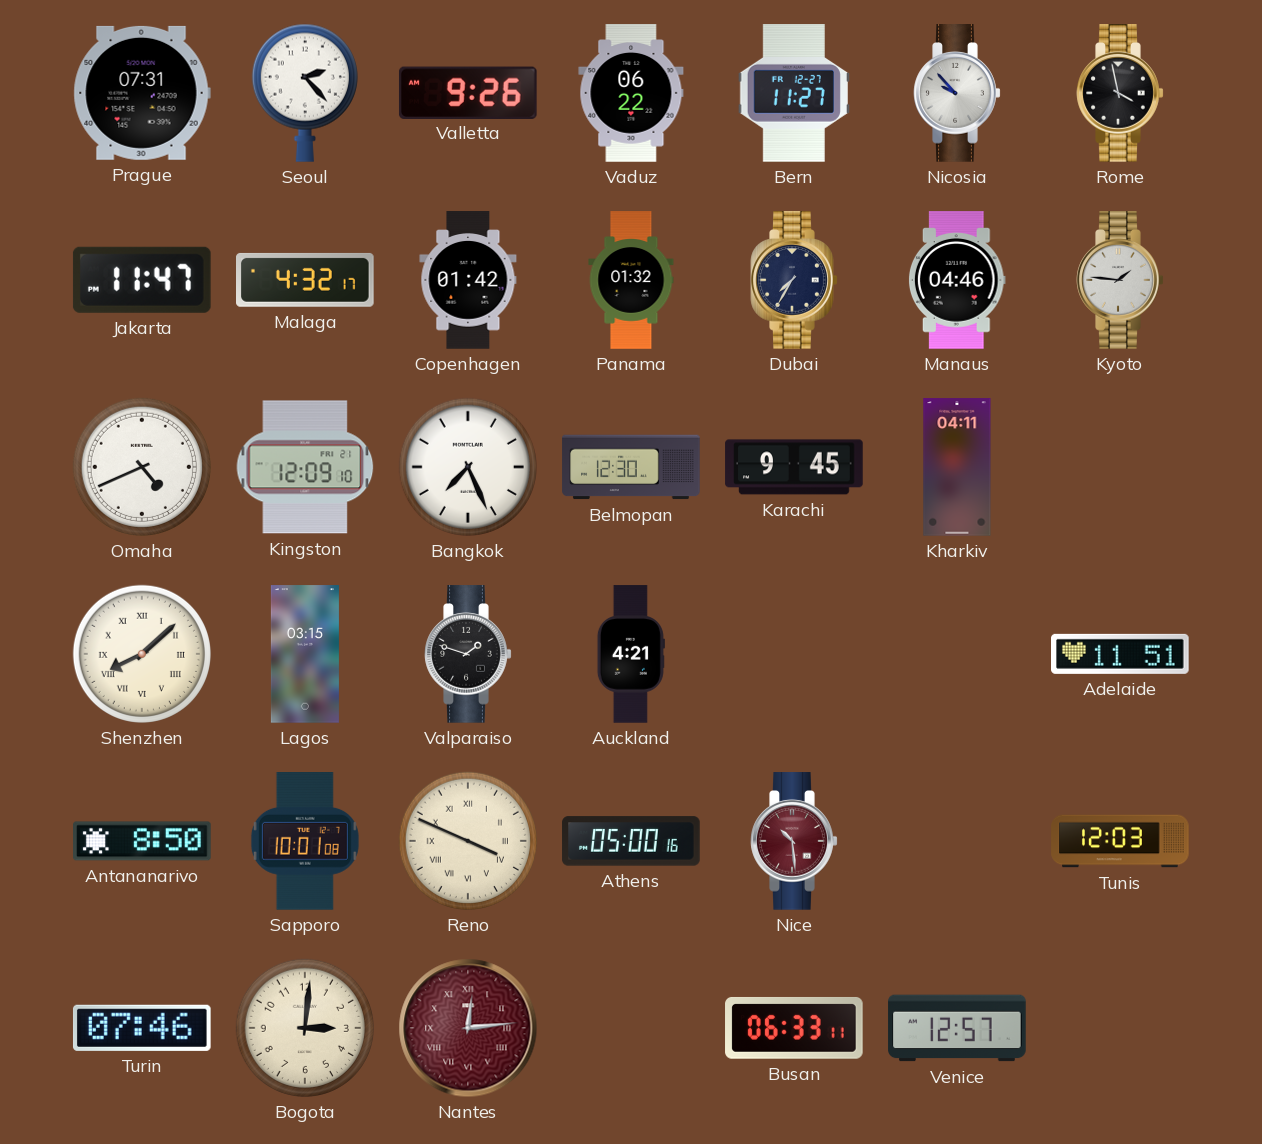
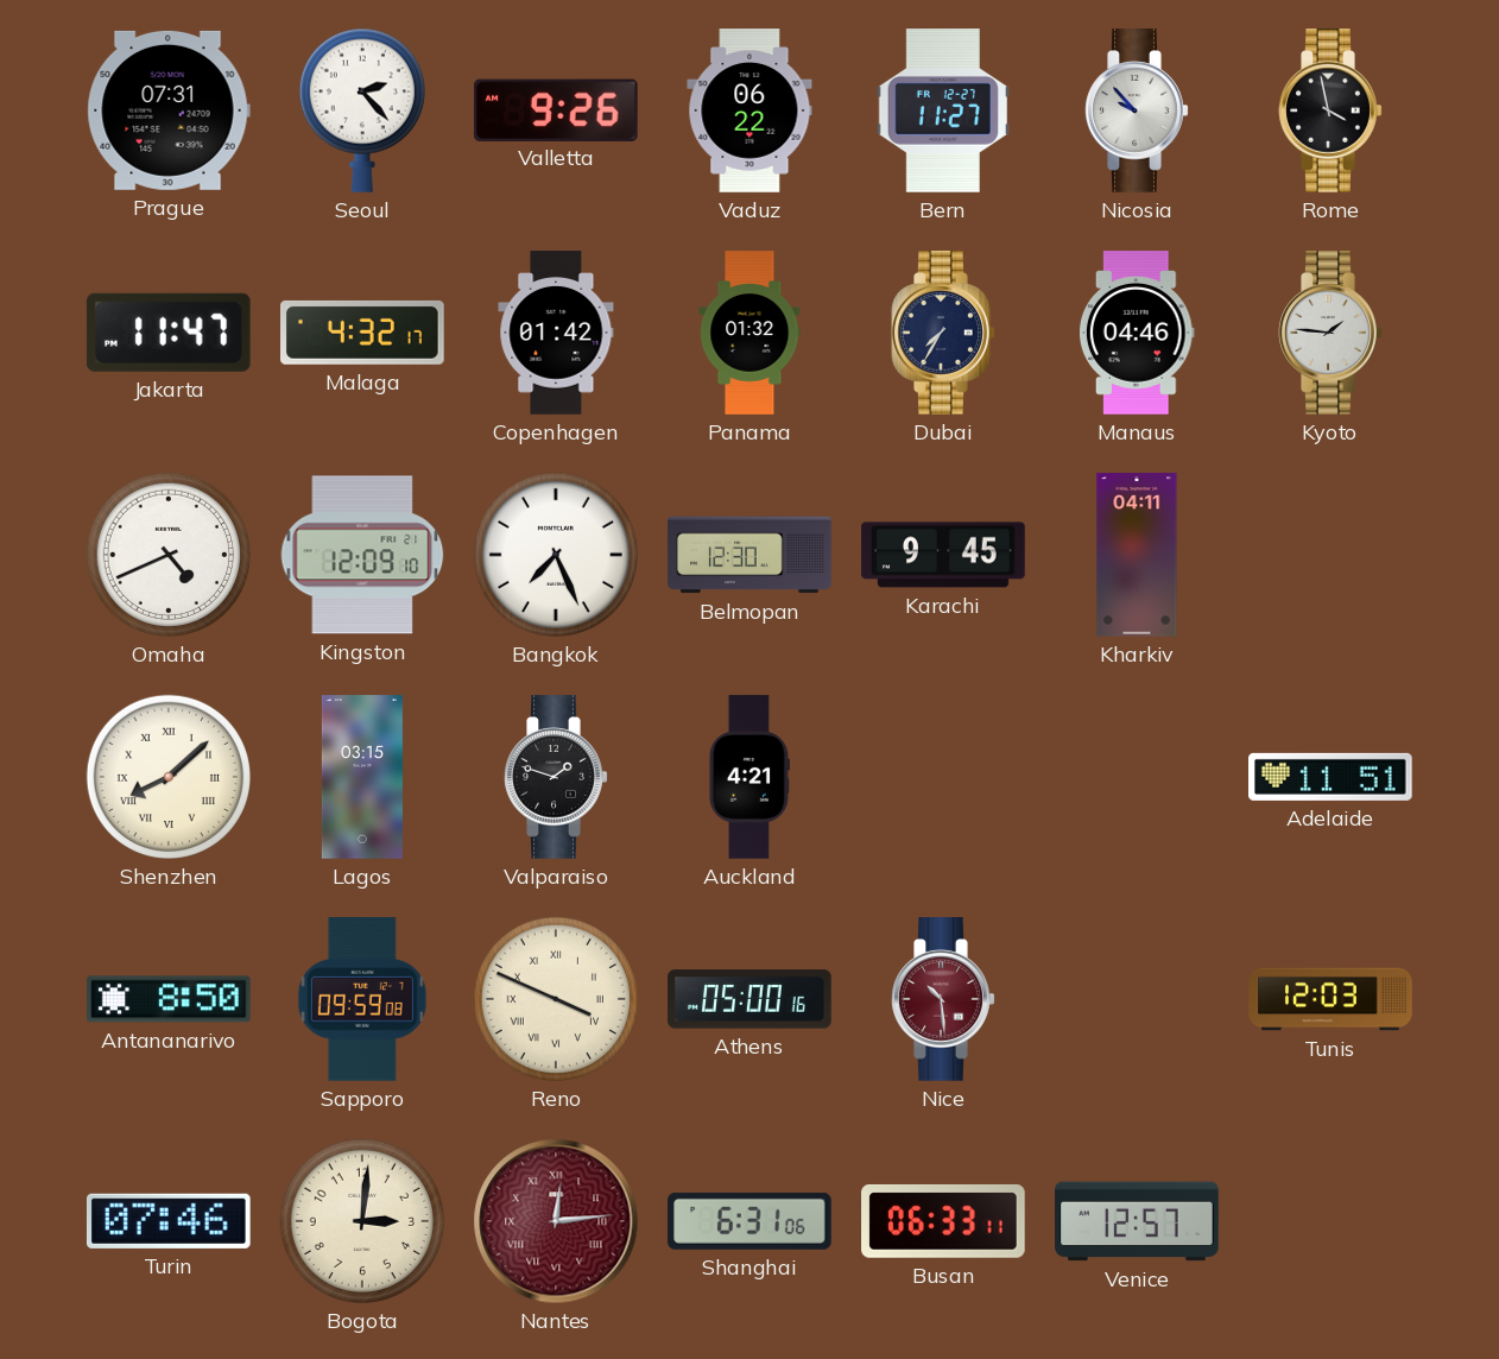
Sapporo: 10:01 -> 09:59 (362, 999)
Shanghai: none -> 6:31 (749, 1221)
